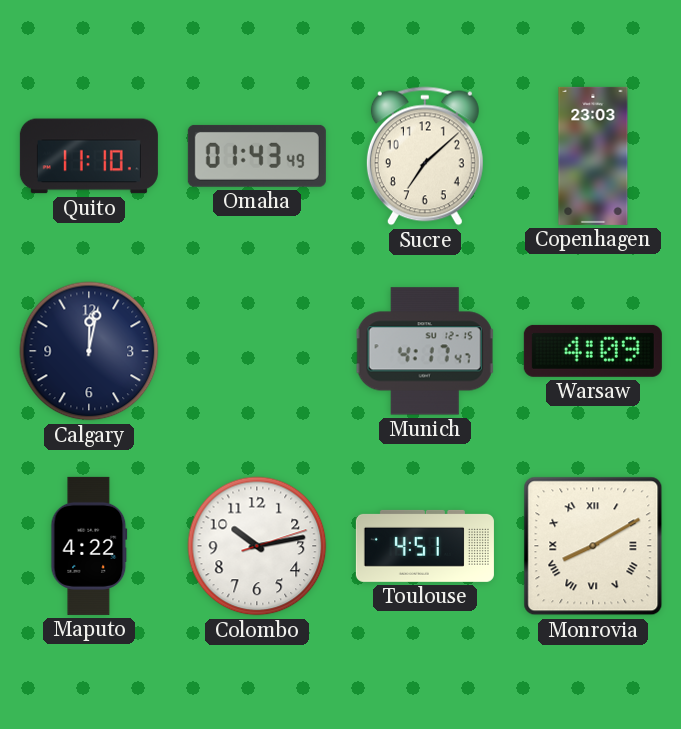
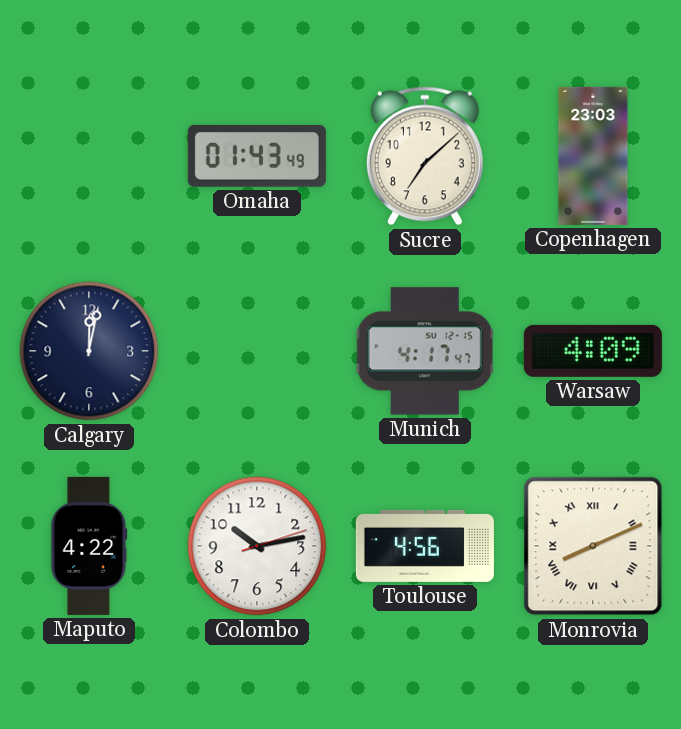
Quito: 11:10 -> none (89, 156)
Toulouse: 4:51 -> 4:56 (425, 546)
Monrovia: 8:10 -> 8:11 (593, 546)
